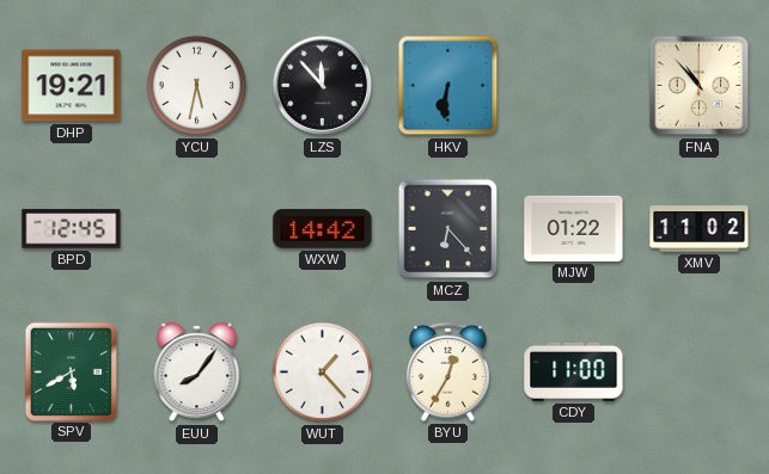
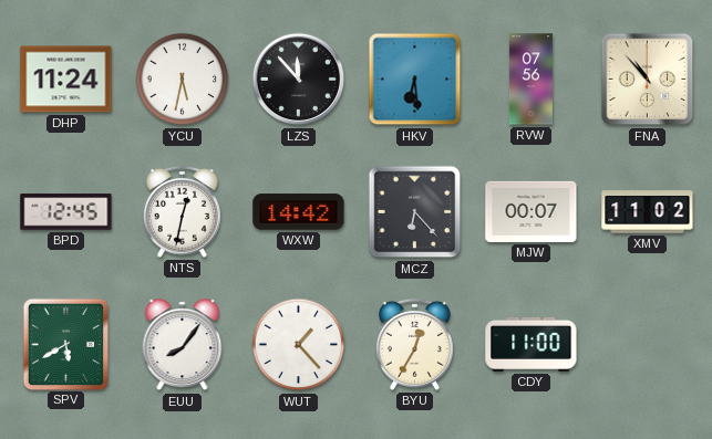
DHP: 19:21 -> 11:24 (66, 80)
HKV: 6:31 -> 6:29 (415, 80)
RVW: none -> 07:56 (530, 80)
NTS: none -> 12:32 (182, 211)
MJW: 01:22 -> 00:07 (532, 211)
